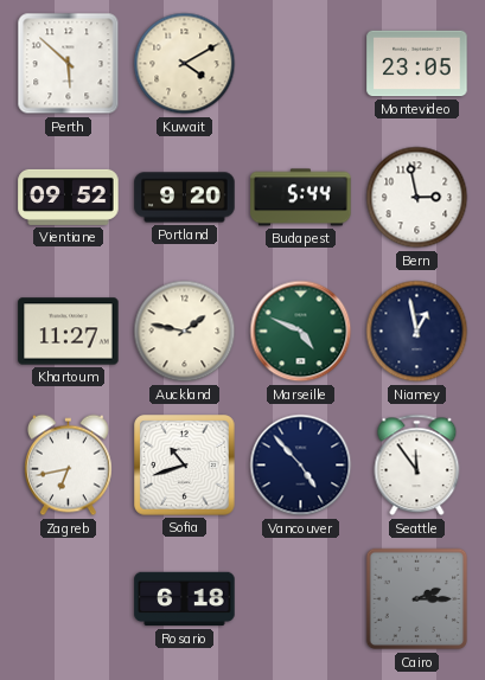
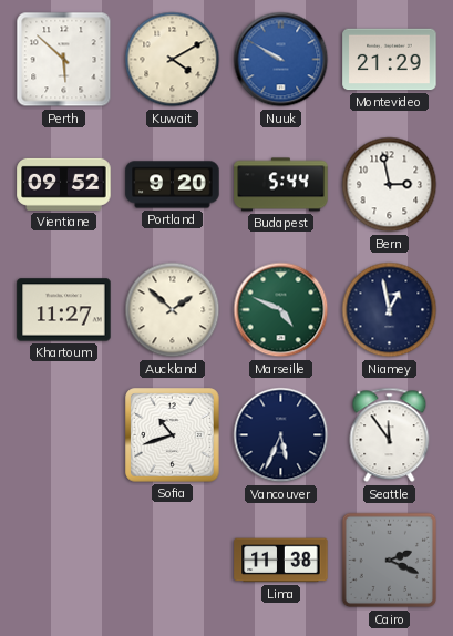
Nuuk: none -> 9:50 (281, 60)
Montevideo: 23:05 -> 21:29 (390, 60)
Auckland: 1:47 -> 1:52 (173, 310)
Zagreb: 6:43 -> none (68, 466)
Vancouver: 4:53 -> 5:34 (281, 435)
Rosario: 6:18 -> none (185, 599)
Lima: none -> 11:38 (281, 561)
Cairo: 2:15 -> 2:19 (390, 561)
